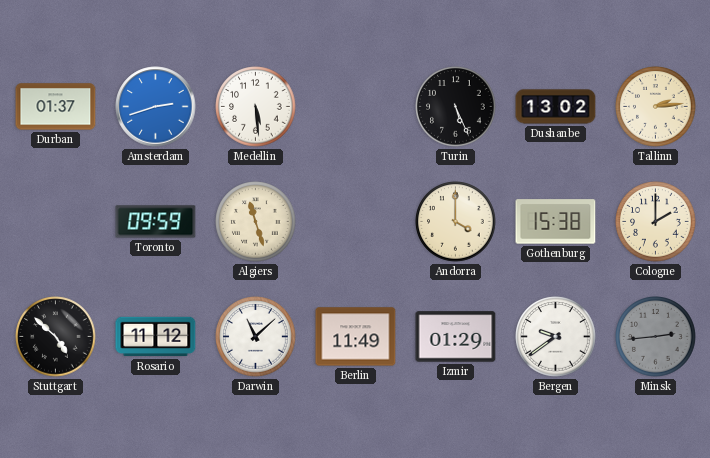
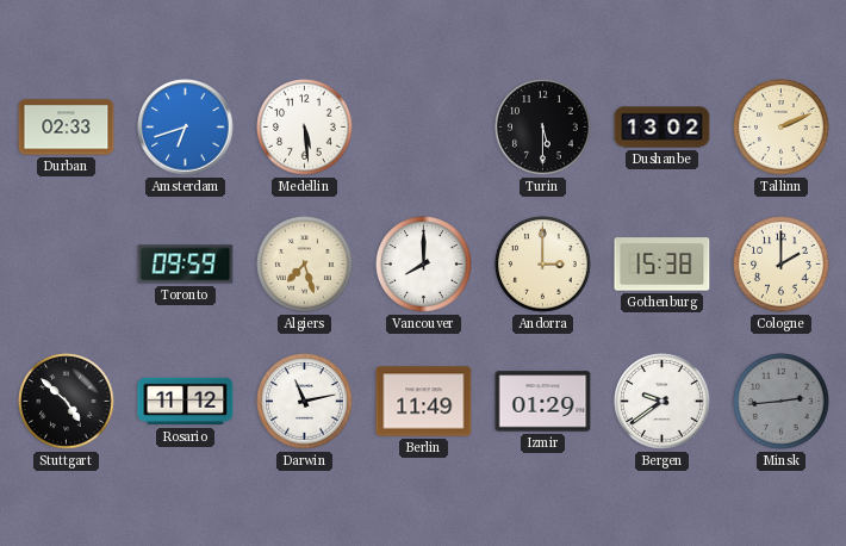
Durban: 01:37 -> 02:33 (67, 128)
Amsterdam: 2:42 -> 6:42 (186, 128)
Turin: 5:26 -> 5:30 (543, 128)
Tallinn: 2:14 -> 2:11 (782, 128)
Algiers: 11:27 -> 7:27 (305, 265)
Vancouver: none -> 8:00 (424, 265)
Andorra: 4:00 -> 3:00 (543, 265)
Darwin: 11:08 -> 11:13 (305, 402)
